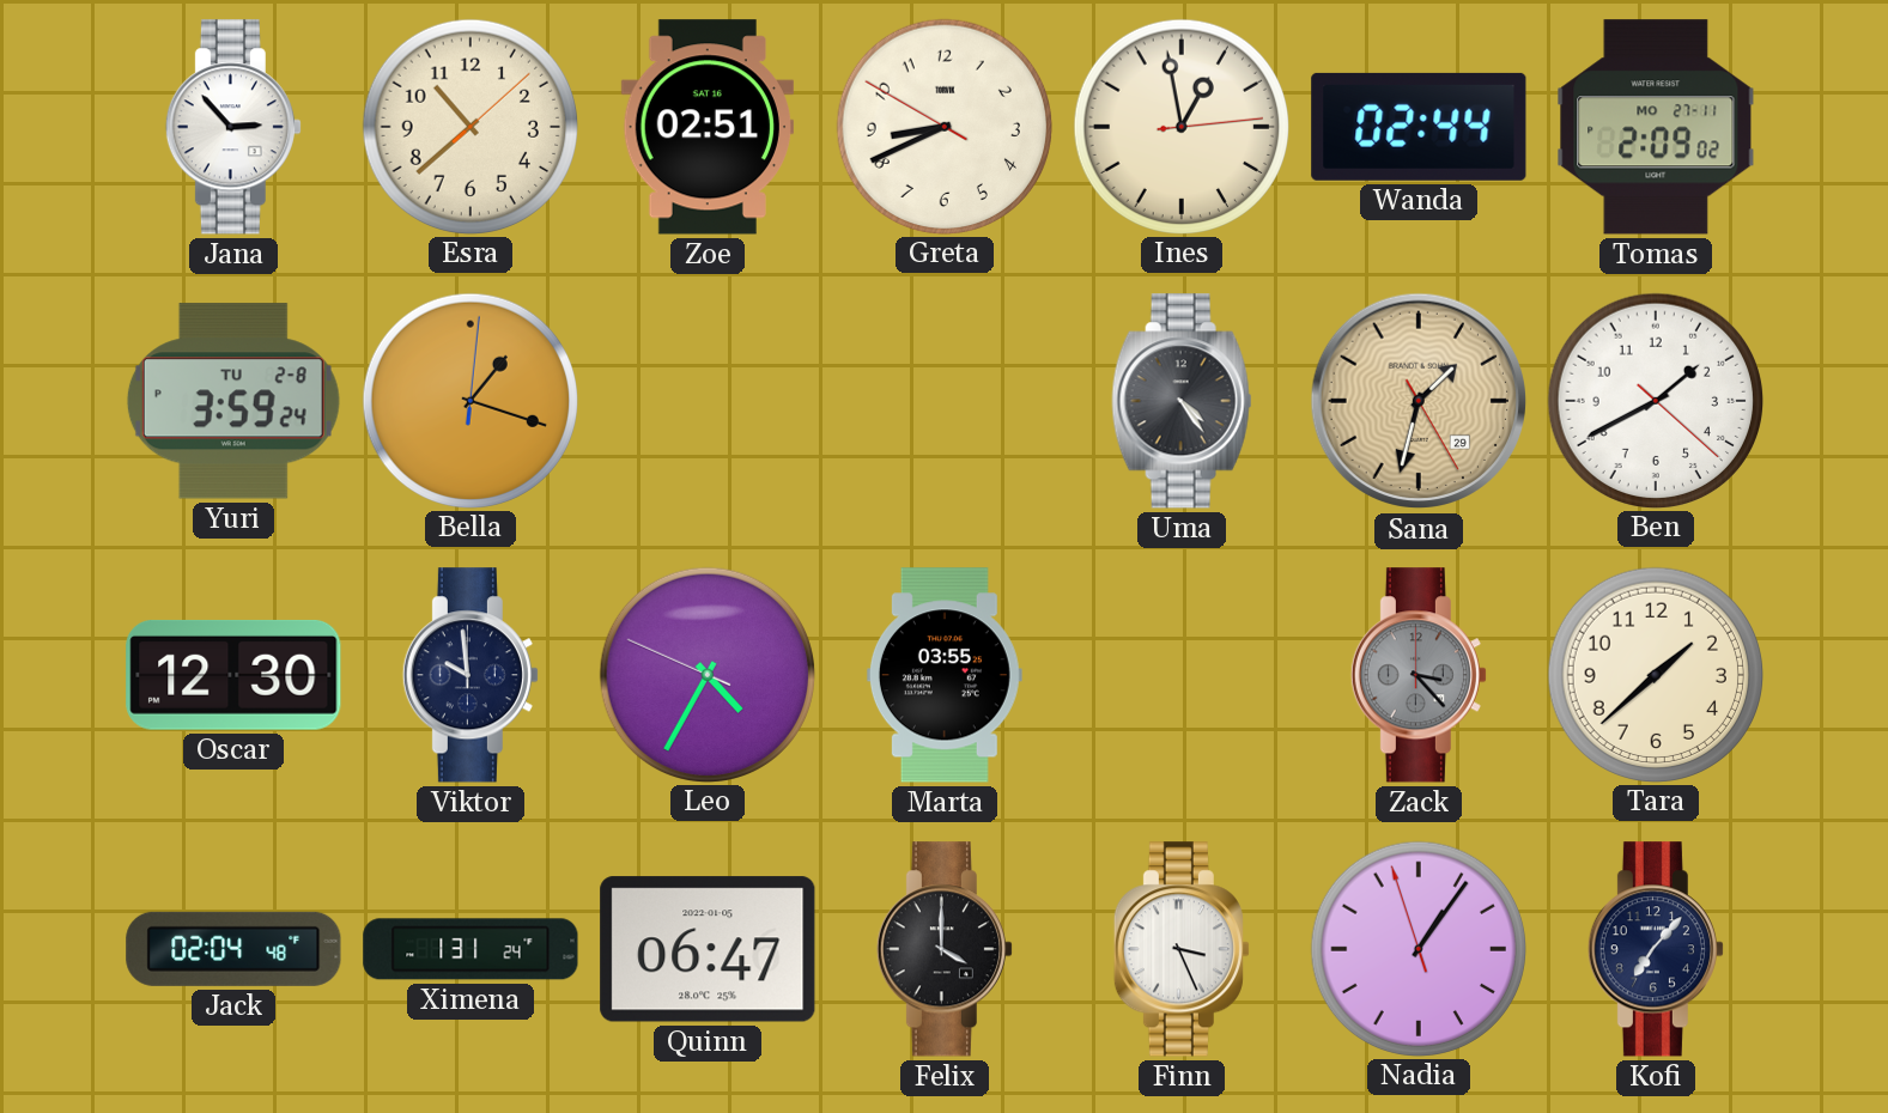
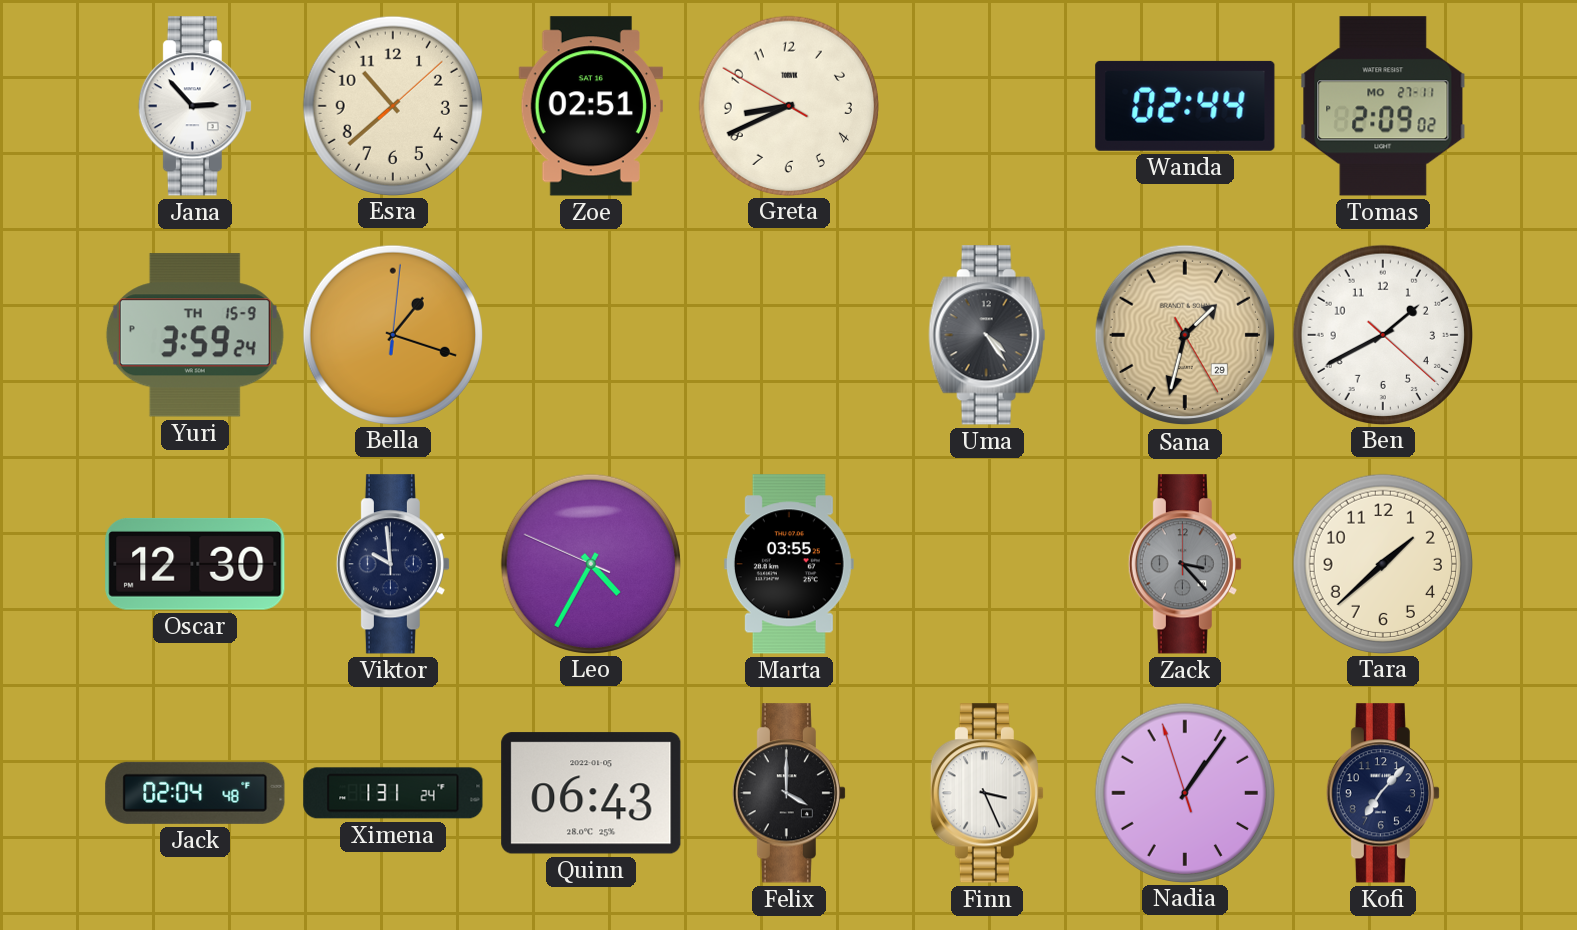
Ines: 12:58 -> none (1180, 126)
Yuri date: TU 2-8 -> TH 15-9 (195, 335)
Quinn: 06:47 -> 06:43 (591, 793)
